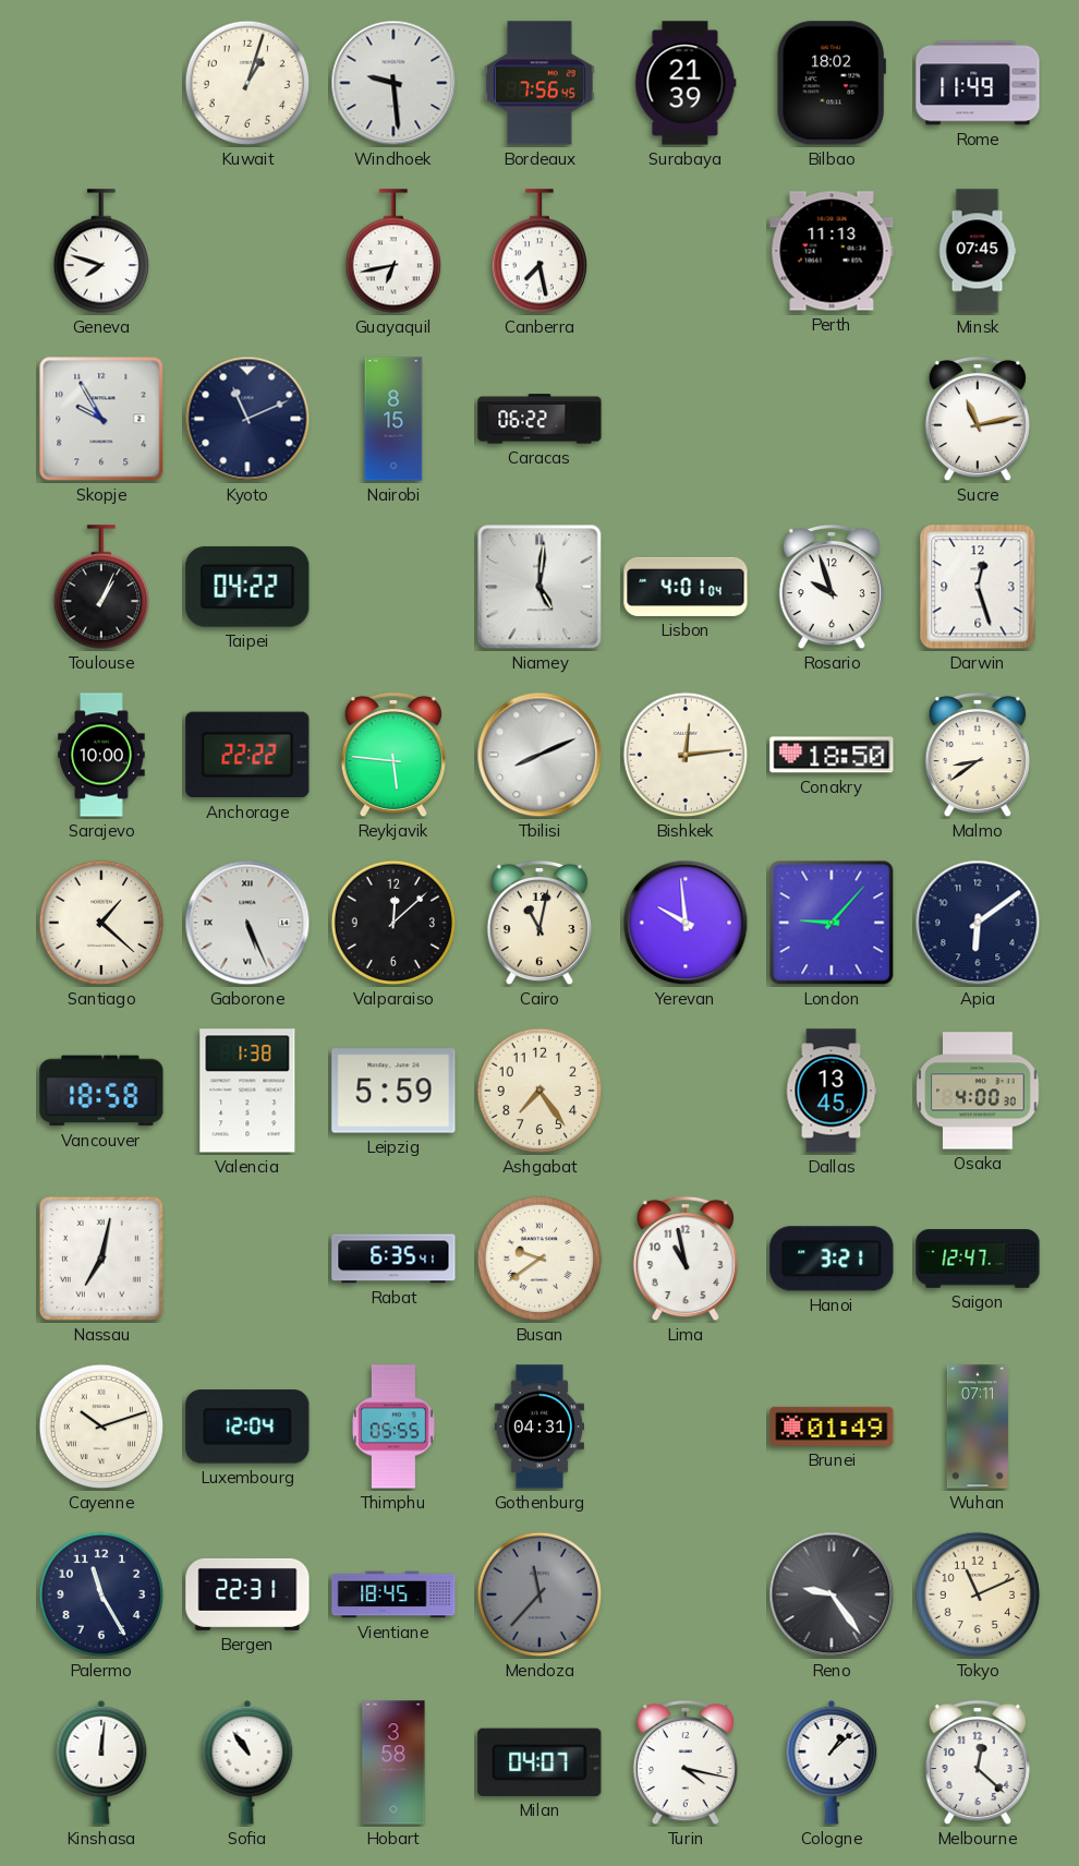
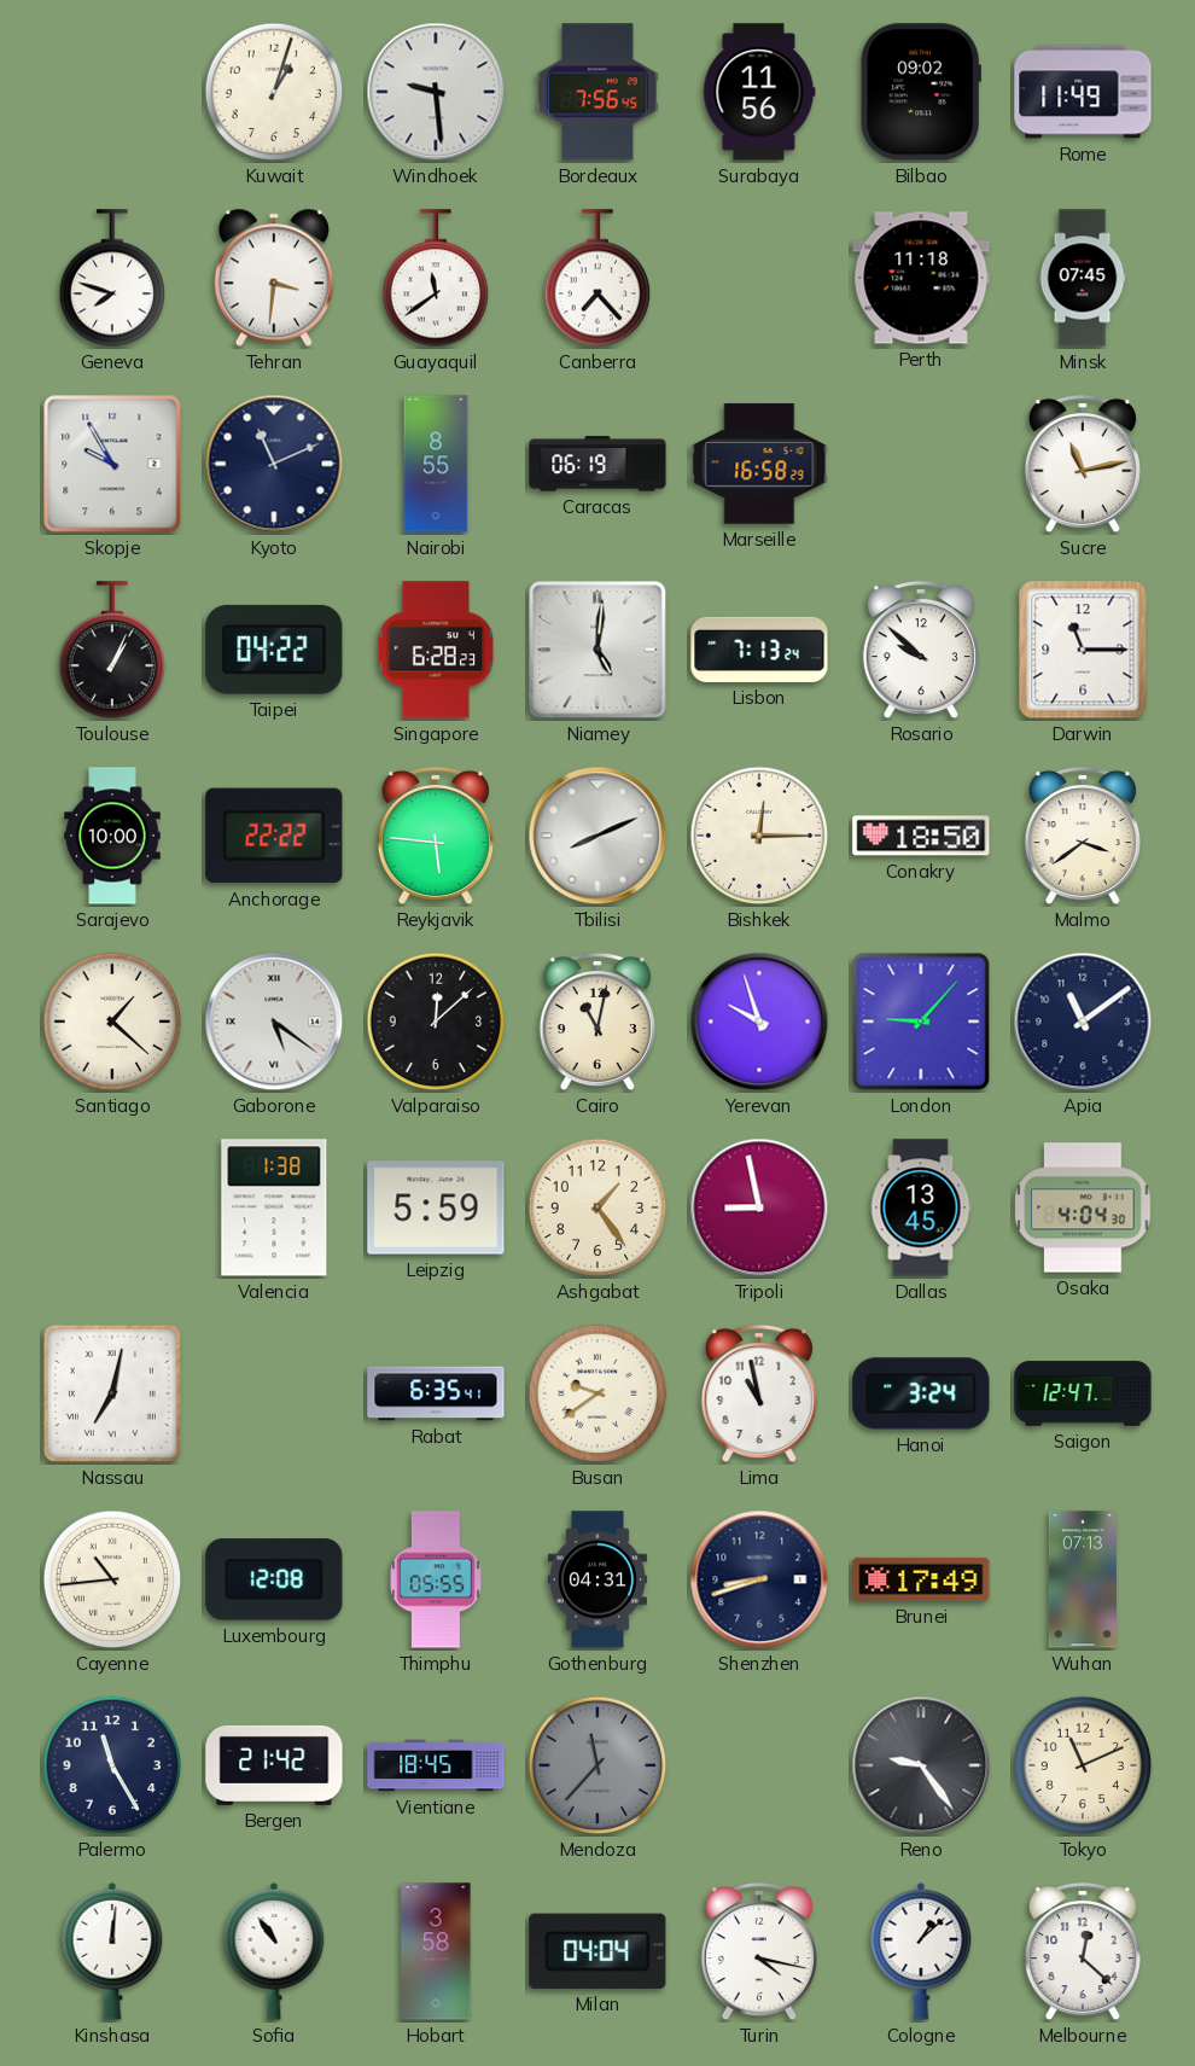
Surabaya: 21:39 -> 11:56 (759, 92)
Bilbao: 18:02 -> 09:02 (921, 92)
Tehran: none -> 3:31 (274, 278)
Guayaquil: 6:43 -> 11:39 (435, 278)
Canberra: 7:28 -> 7:23 (596, 278)
Perth: 11:13 -> 11:18 (921, 278)
Nairobi: 8:15 -> 8:55 (436, 464)
Caracas: 06:22 -> 06:19 (597, 464)
Marseille: none -> 16:58 (759, 464)
Singapore: none -> 6:28 (436, 650)
Lisbon: 4:01 -> 7:13 (759, 650)
Rosario: 9:57 -> 9:52 (921, 650)
Darwin: 12:27 -> 11:15 (1083, 650)
Bishkek: 12:14 -> 12:15 (759, 836)
Malmo: 8:39 -> 3:39 (1083, 836)
Gaborone: 5:26 -> 5:21 (274, 1022)
Yerevan: 9:59 -> 9:57 (759, 1022)
Apia: 6:09 -> 11:09 (1083, 1022)
Vancouver: 18:58 -> none (101, 1091)
Ashgabat: 7:24 -> 1:24 (597, 1207)
Tripoli: none -> 8:58 (759, 1207)
Osaka: 4:00 -> 4:04 (1083, 1207)
Hanoi: 3:21 -> 3:24 (921, 1393)
Cayenne: 10:12 -> 10:44 (112, 1579)
Luxembourg: 12:04 -> 12:08 (274, 1579)
Shenzhen: none -> 8:42 (759, 1579)
Brunei: 01:49 -> 17:49 (921, 1579)
Wuhan: 07:11 -> 07:13 (1083, 1579)
Bergen: 22:31 -> 21:42 (274, 1765)
Milan: 04:07 -> 04:04 (597, 1951)
